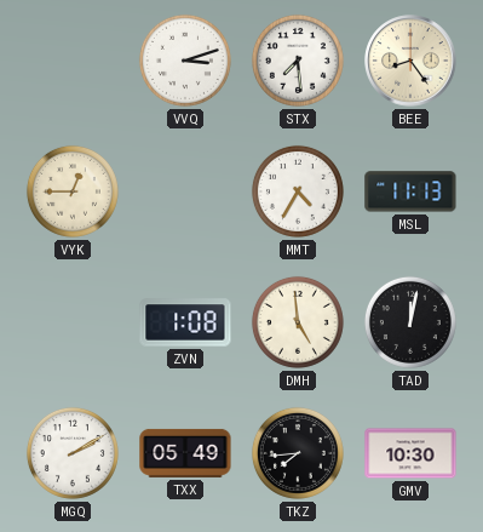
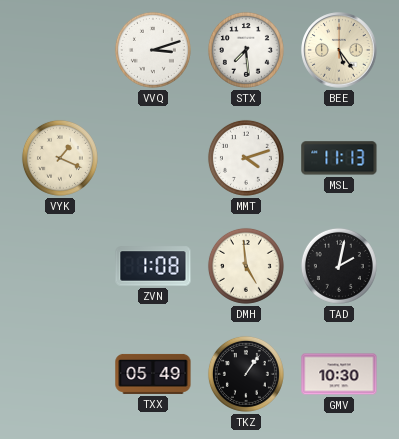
BEE: 8:24 -> 5:24 (339, 50)
VYK: 12:45 -> 1:19 (60, 158)
MMT: 4:35 -> 4:12 (246, 158)
TAD: 12:02 -> 2:02 (339, 266)
MGQ: 2:10 -> none (73, 453)
TKZ: 7:44 -> 1:06 (246, 374)
